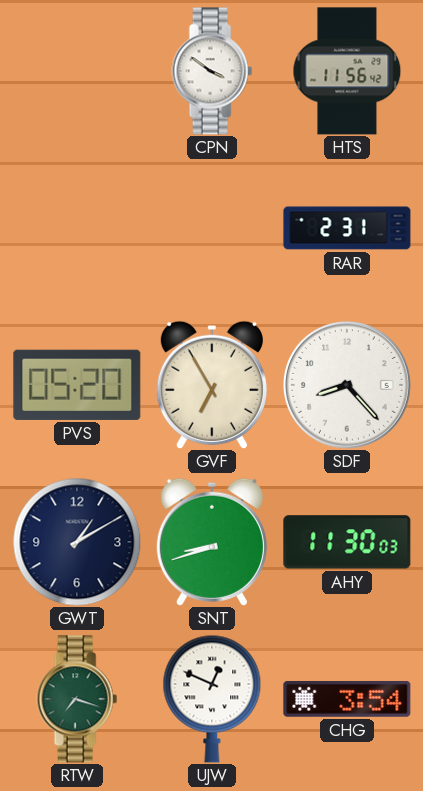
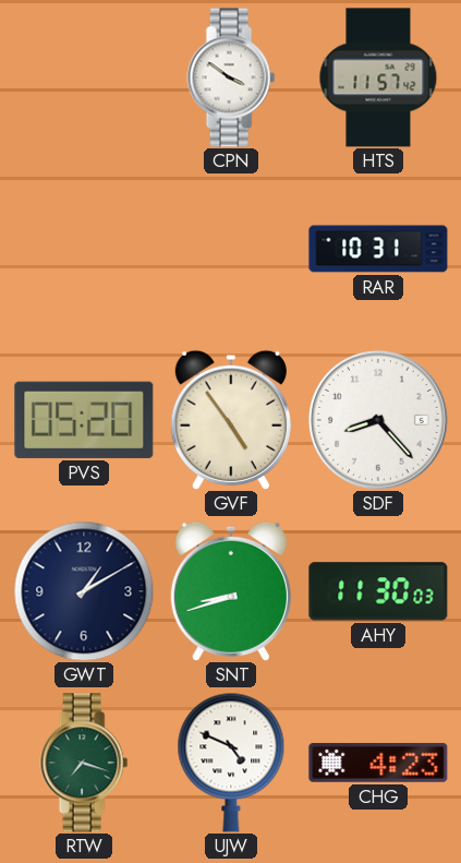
HTS: 11:56 -> 11:57 (378, 77)
RAR: 2:31 -> 10:31 (378, 249)
GVF: 6:55 -> 4:54 (231, 420)
UJW: 12:49 -> 4:49 (231, 763)
CHG: 3:54 -> 4:23 (378, 763)
